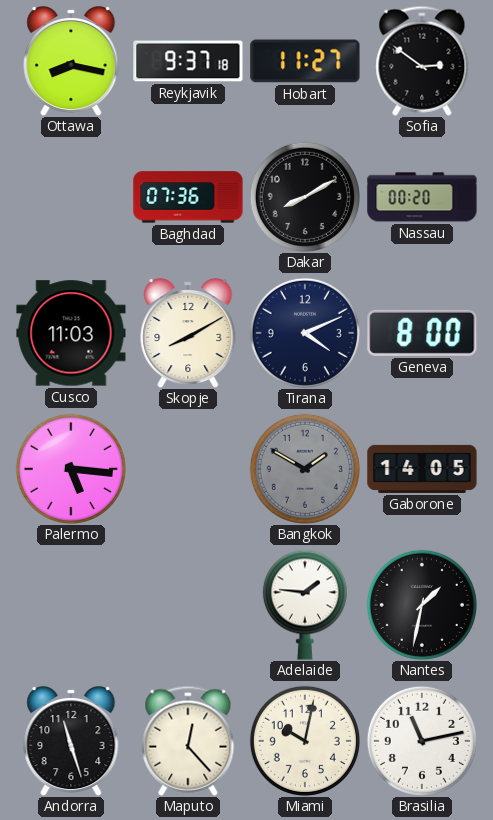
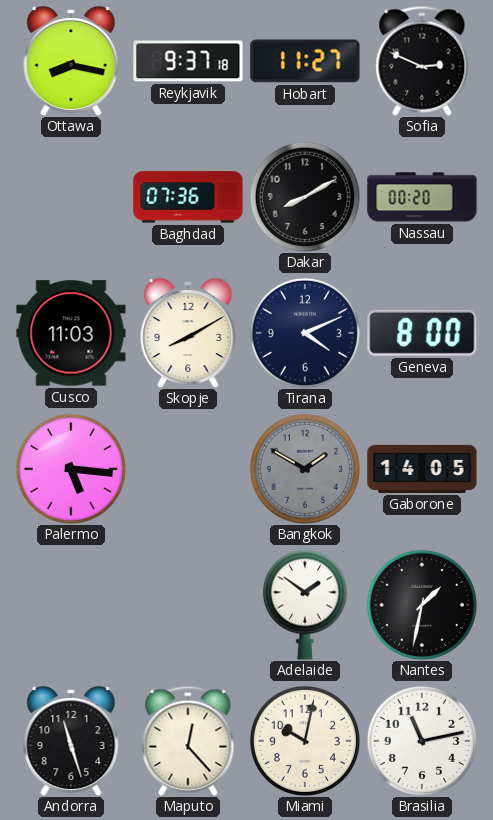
Sofia: 2:51 -> 2:49 (422, 61)
Adelaide: 1:46 -> 1:51 (305, 605)
